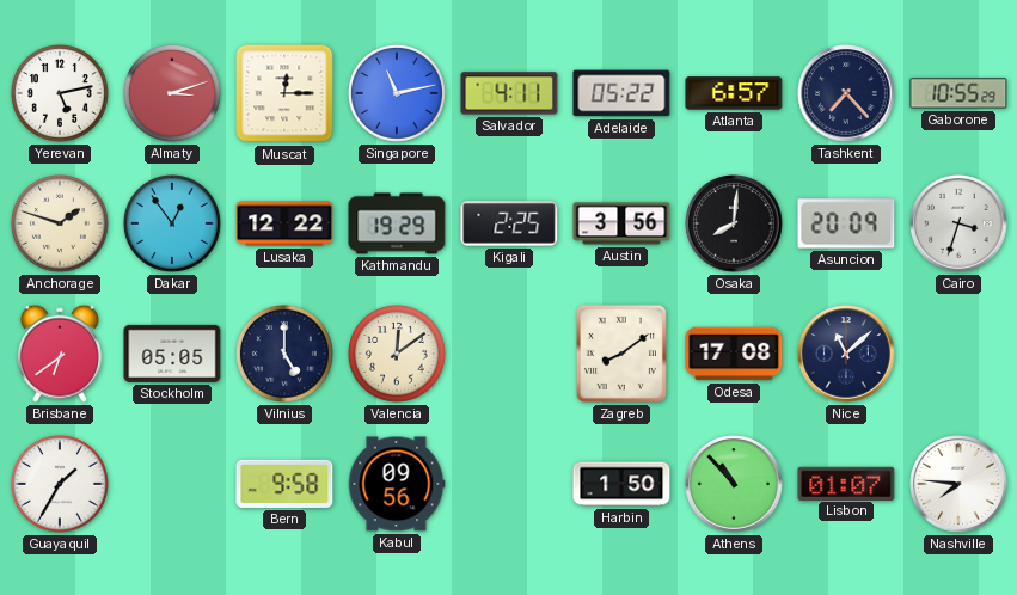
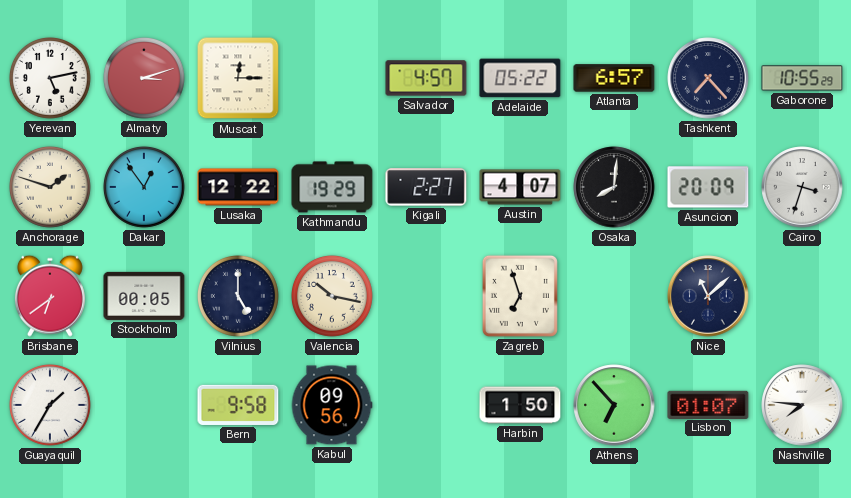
Singapore: 11:13 -> none (397, 93)
Salvador: 4:11 -> 4:57 (426, 78)
Kigali: 2:25 -> 2:27 (426, 187)
Austin: 3:56 -> 4:07 (520, 187)
Stockholm: 05:05 -> 00:05 (144, 296)
Valencia: 12:09 -> 10:17 (332, 296)
Zagreb: 8:09 -> 6:57 (520, 296)
Odesa: 17:08 -> none (734, 354)
Athens: 10:53 -> 6:53 (614, 405)
